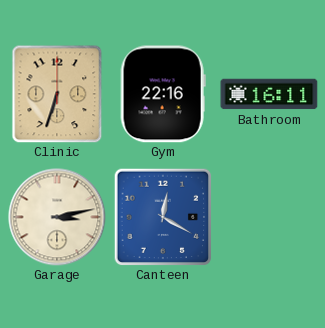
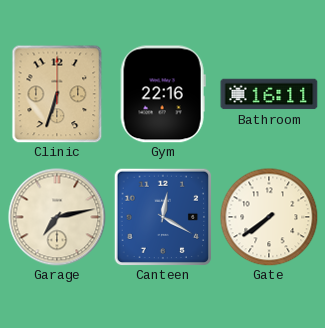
Garage: 3:13 -> 7:13 (57, 217)
Gate: none -> 7:39 (269, 217)
